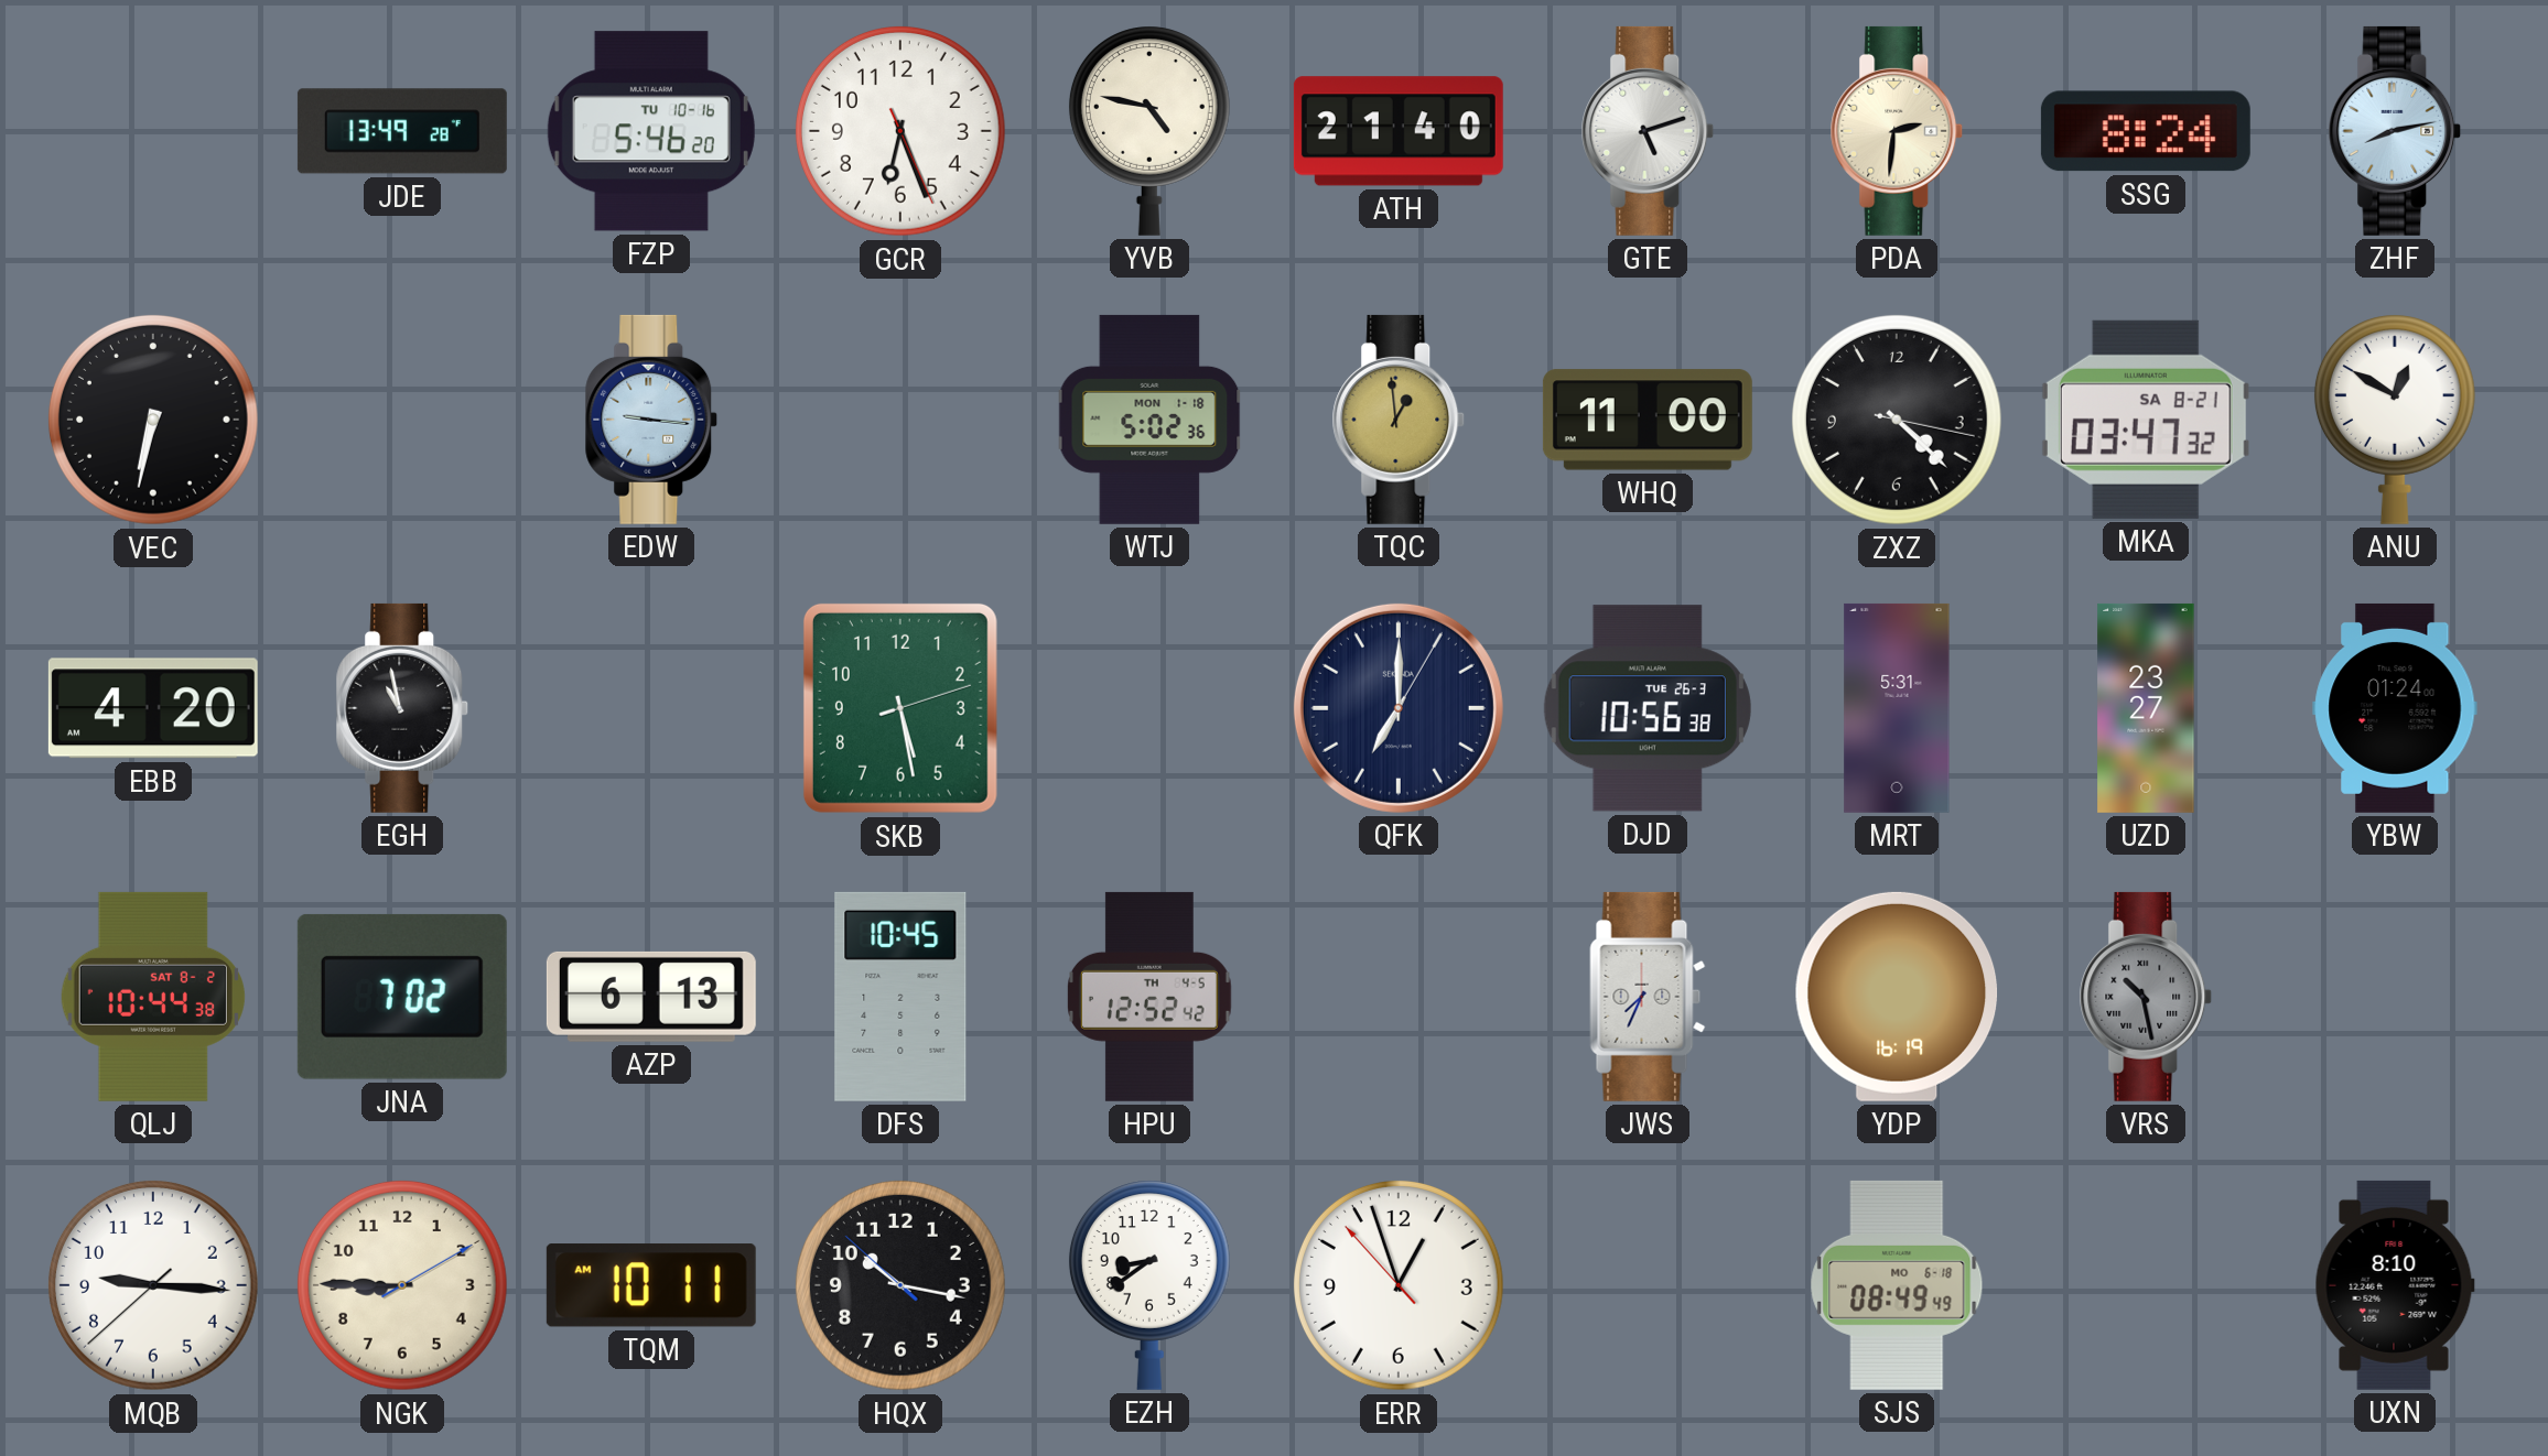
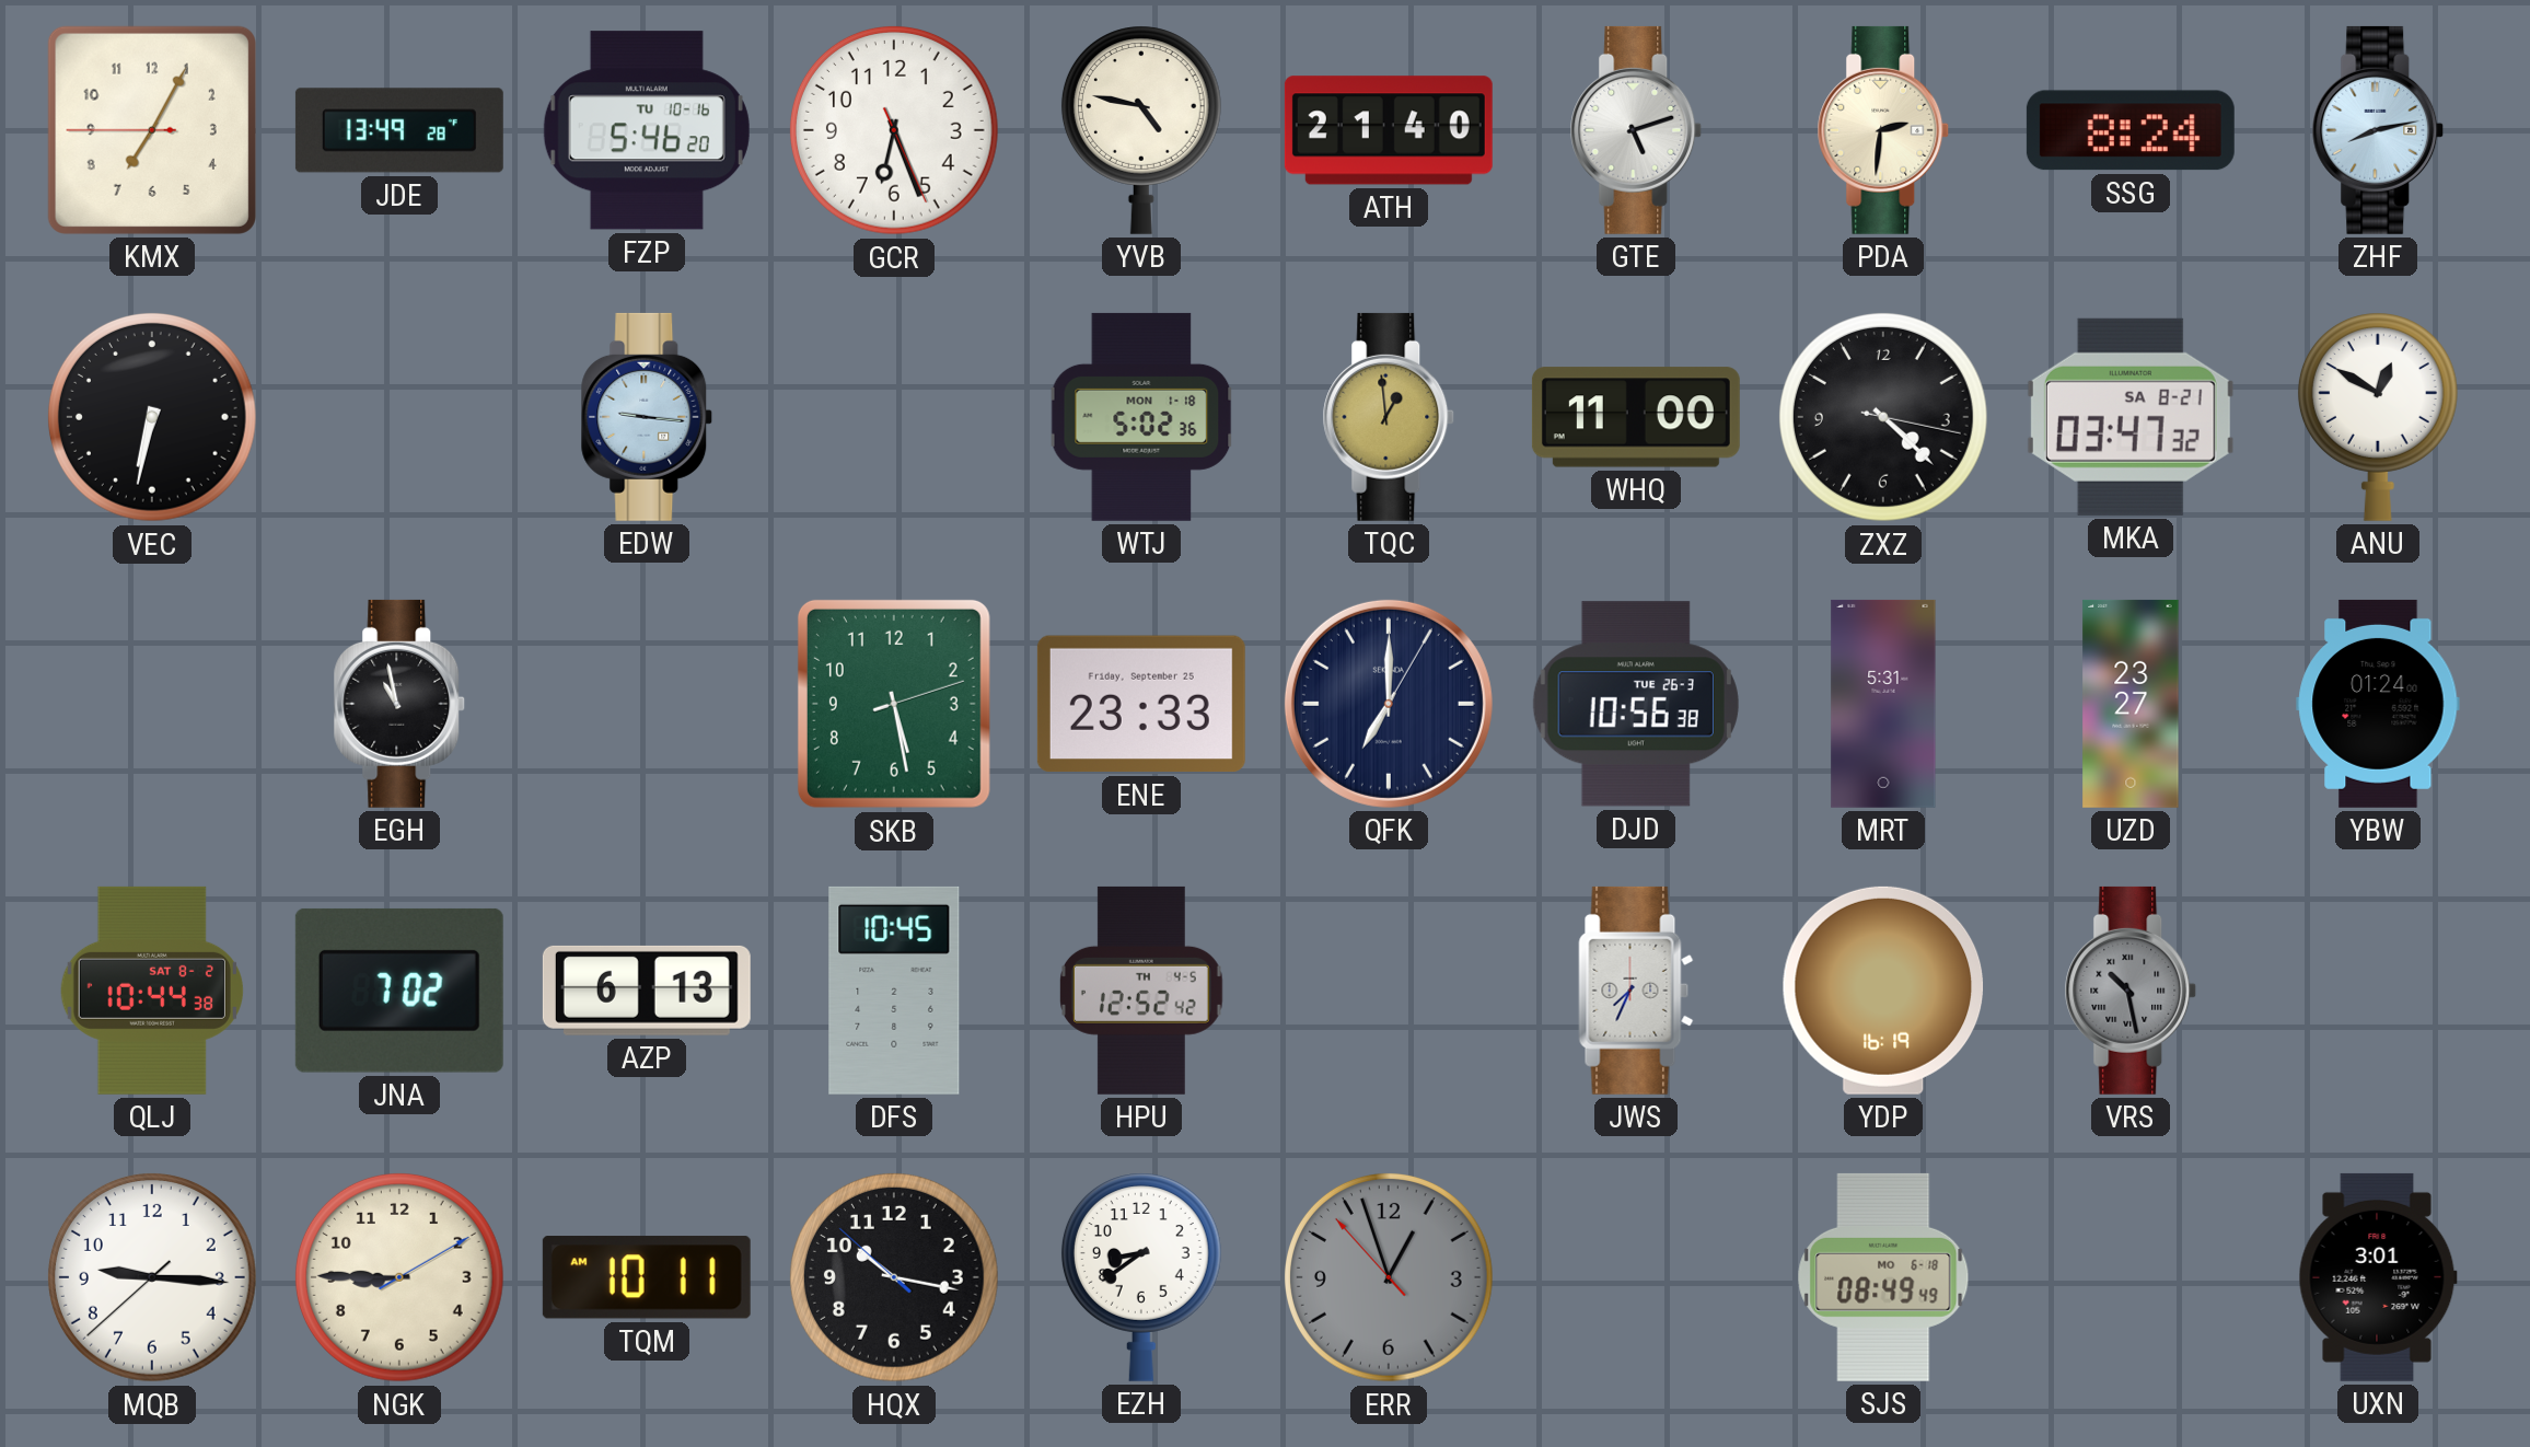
KMX: none -> 7:04 (152, 130)
EBB: 4:20 -> none (153, 708)
ENE: none -> 23:33 (1141, 704)
ERR dial: white -> grey (1389, 1277)
UXN: 8:10 -> 3:01 (2378, 1277)
